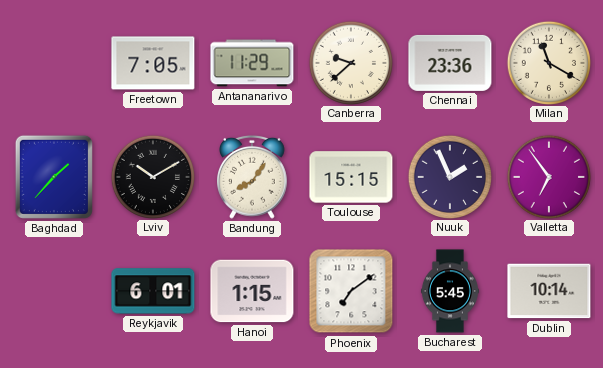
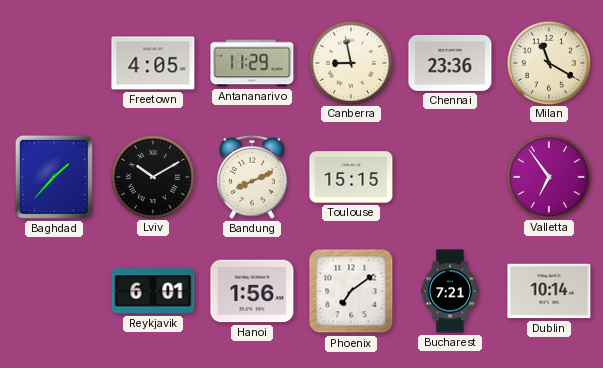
Freetown: 7:05 -> 4:05 (153, 63)
Canberra: 9:38 -> 8:58 (350, 62)
Bandung: 8:06 -> 8:11 (253, 177)
Nuuk: 1:56 -> none (449, 176)
Hanoi: 1:15 -> 1:56 (252, 291)
Bucharest: 5:45 -> 7:21 (450, 291)
